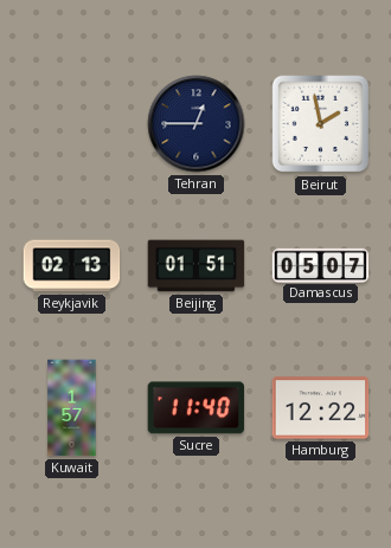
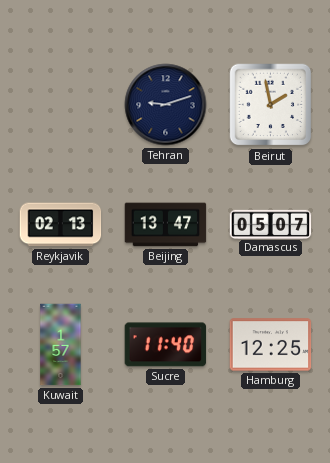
Tehran: 12:45 -> 9:12 (166, 105)
Beijing: 01:51 -> 13:47 (166, 225)
Hamburg: 12:22 -> 12:25 (271, 345)
